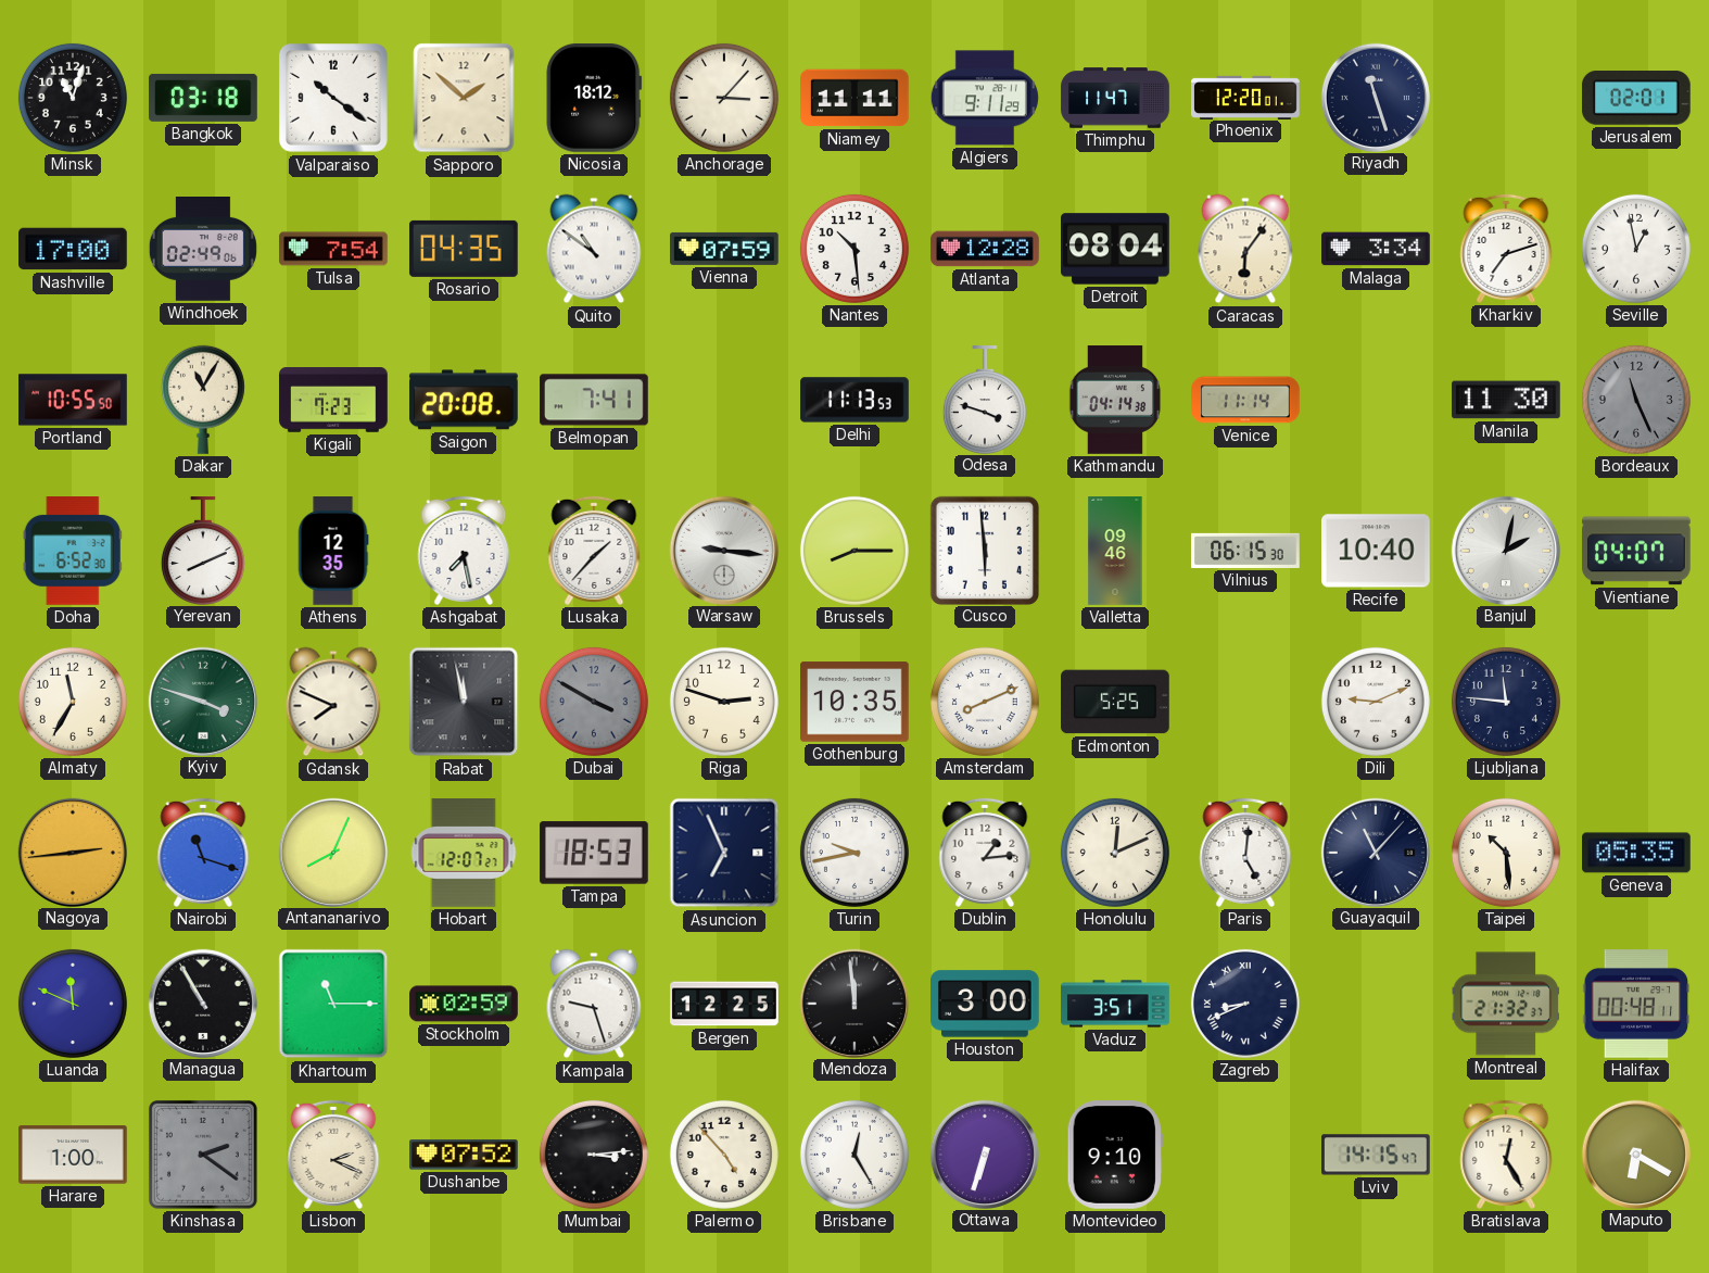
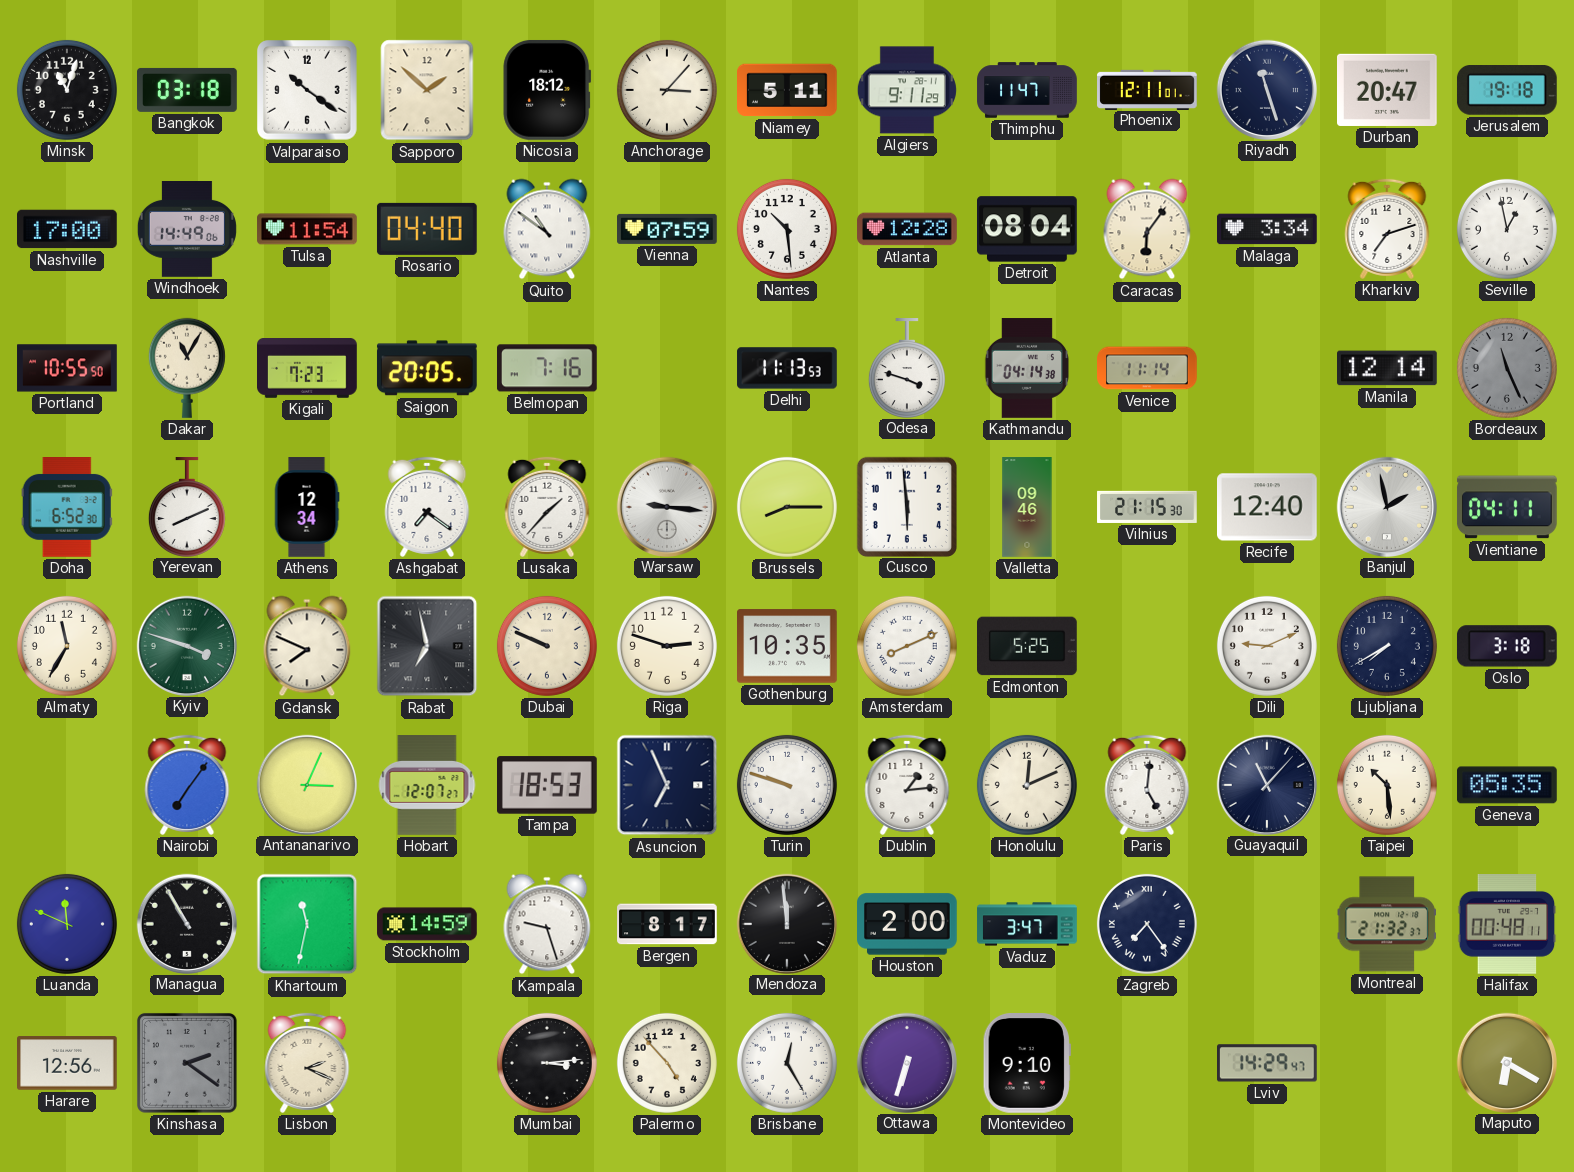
Niamey: 11:11 -> 5:11 (788, 90)
Phoenix: 12:20 -> 12:11 (1147, 89)
Durban: none -> 20:47 (1388, 90)
Jerusalem: 02:01 -> 19:18 (1507, 91)
Windhoek: 02:49 -> 14:49 (187, 230)
Tulsa: 7:54 -> 11:54 (307, 229)
Rosario: 04:35 -> 04:40 (427, 229)
Saigon: 20:08 -> 20:05 (427, 368)
Belmopan: 7:41 -> 7:16 (548, 368)
Manila: 11:30 -> 12:14 (1388, 368)
Athens: 12:35 -> 12:34 (307, 507)
Ashgabat: 7:28 -> 7:21 (427, 507)
Vilnius: 06:15 -> 21:15 (1147, 507)
Recife: 10:40 -> 12:40 (1268, 507)
Banjul: 2:02 -> 1:58 (1386, 506)
Vientiane: 04:07 -> 04:11 (1507, 507)
Rabat: 11:58 -> 6:58 (427, 646)
Dubai: 3:50 -> 9:49 (547, 646)
Dubai dial: grey -> cream (547, 646)
Ljubljana: 11:46 -> 7:40 (1387, 646)
Oslo: none -> 3:18 (1507, 646)
Nagoya: 2:44 -> none (72, 852)
Nairobi: 11:18 -> 7:06 (187, 785)
Antananarivo: 8:04 -> 3:04 (306, 784)
Turin: 9:43 -> 9:48 (787, 785)
Khartoum: 11:15 -> 11:32 (307, 924)
Stockholm: 02:59 -> 14:59 (427, 924)
Bergen: 12:25 -> 8:17 (667, 924)
Houston: 3:00 -> 2:00 (908, 924)
Vaduz: 3:51 -> 3:47 (1027, 924)
Zagreb: 8:41 -> 7:24 (1147, 924)
Harare: 1:00 -> 12:56 (68, 1063)
Dushanbe: 07:52 -> none (465, 1155)
Lviv: 14:15 -> 14:29 (1268, 1063)
Bratislava: 12:25 -> none (1506, 1155)
